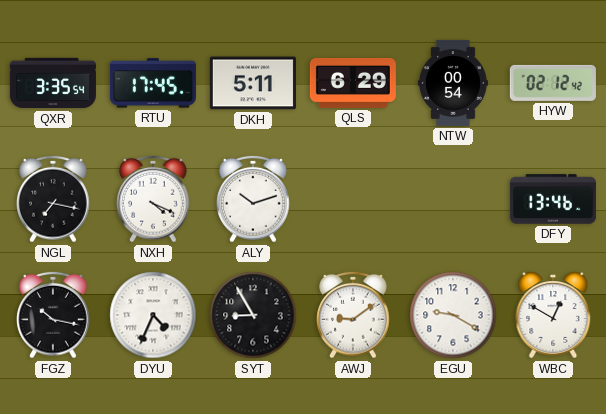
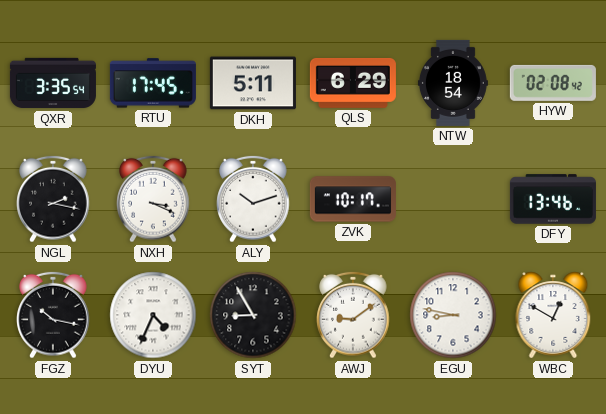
NTW: 00:54 -> 18:54 (453, 83)
HYW: 02:12 -> 02:08 (553, 83)
NGL: 7:17 -> 2:17 (53, 199)
NXH: 4:19 -> 3:19 (153, 199)
ZVK: none -> 10:17 (353, 199)
EGU: 9:20 -> 8:47 (453, 315)
